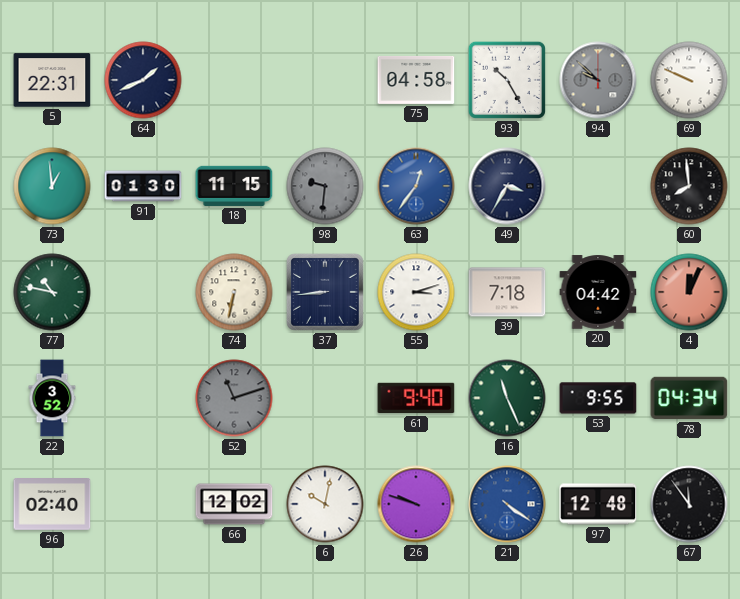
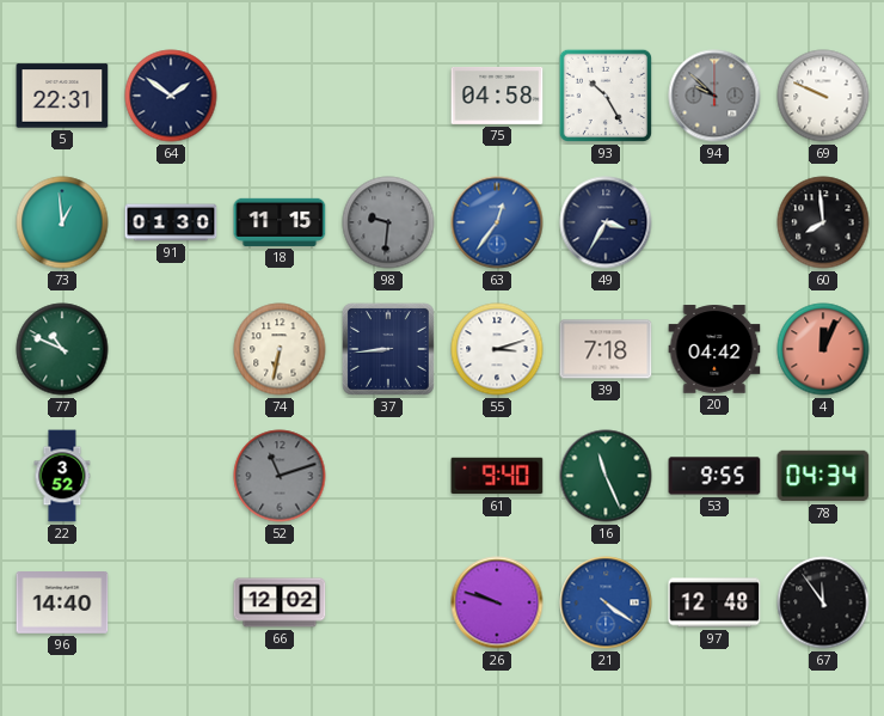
64: 1:41 -> 1:51 (171, 96)
77: 10:47 -> 10:49 (62, 349)
96: 02:40 -> 14:40 (62, 604)
6: 10:02 -> none (325, 504)
